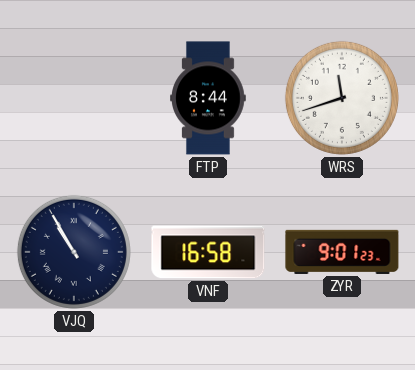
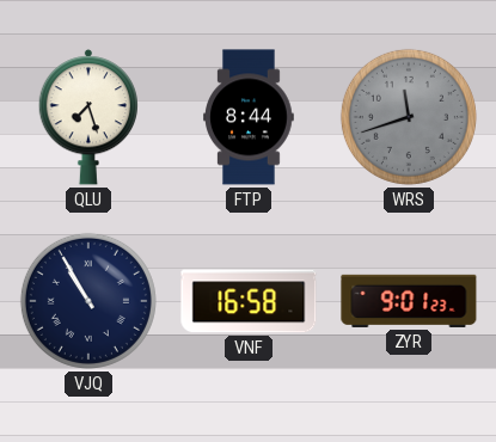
QLU: none -> 7:27 (88, 117)
WRS dial: white -> grey (409, 117)
